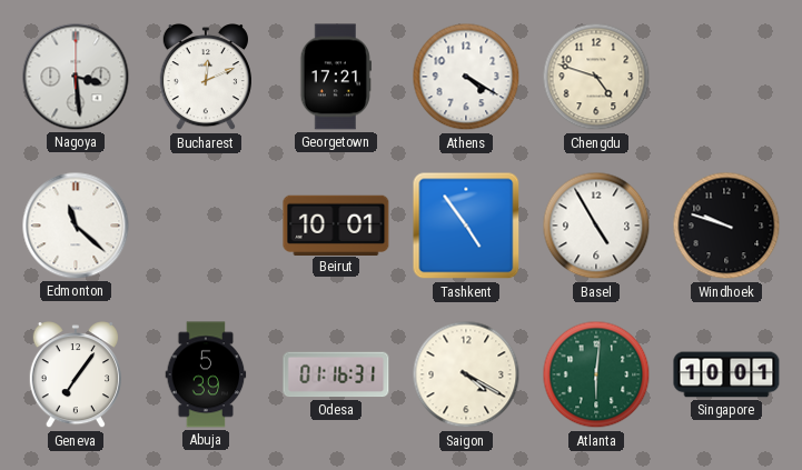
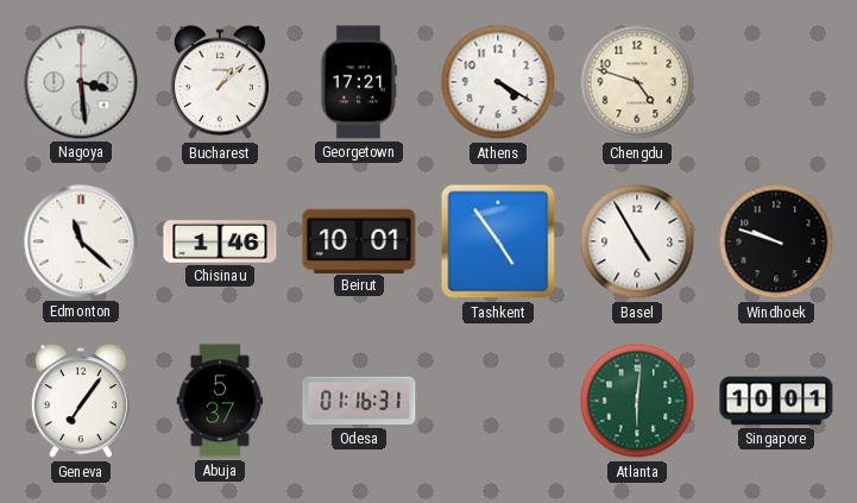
Bucharest: 12:11 -> 1:08 (220, 83)
Chisinau: none -> 1:46 (220, 241)
Abuja: 5:39 -> 5:37 (220, 401)
Saigon: 4:20 -> none (466, 374)
